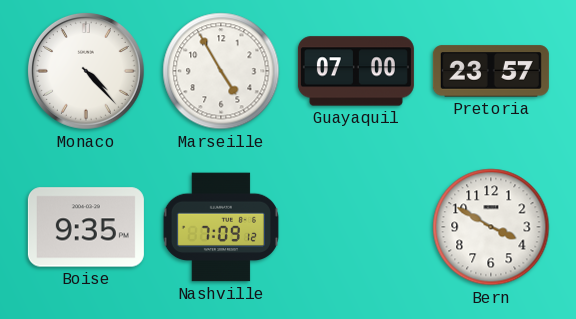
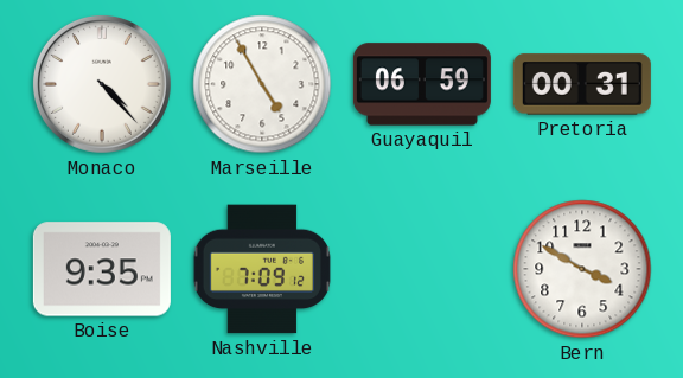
Guayaquil: 07:00 -> 06:59 (422, 84)
Pretoria: 23:57 -> 00:31 (582, 84)
